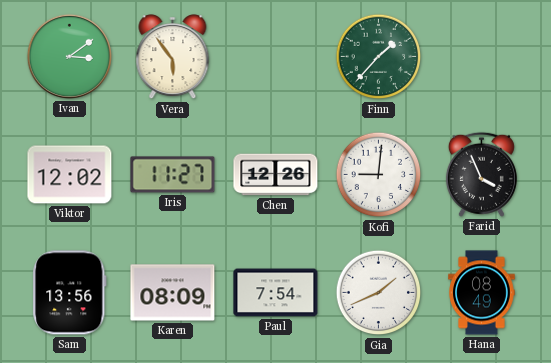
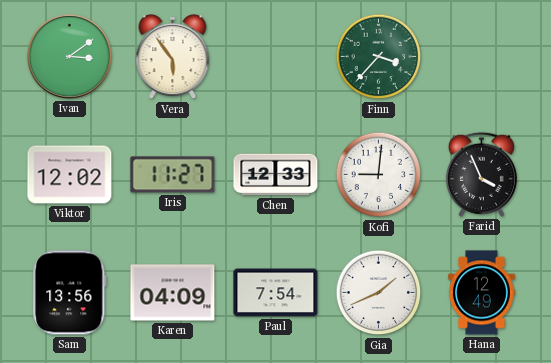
Finn: 1:37 -> 3:37 (379, 57)
Chen: 12:26 -> 12:33 (276, 175)
Karen: 08:09 -> 04:09 (173, 293)
Hana: 08:49 -> 12:49 (482, 293)
